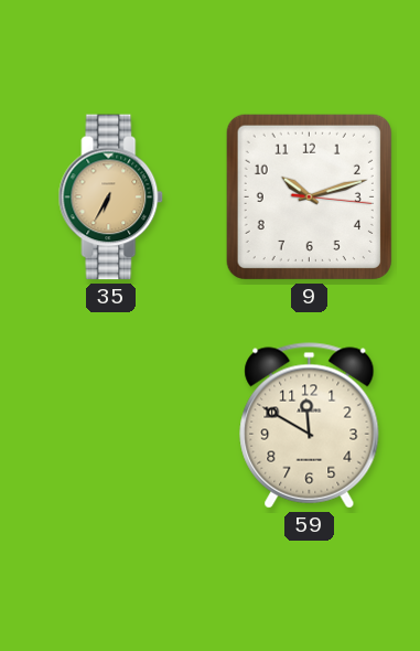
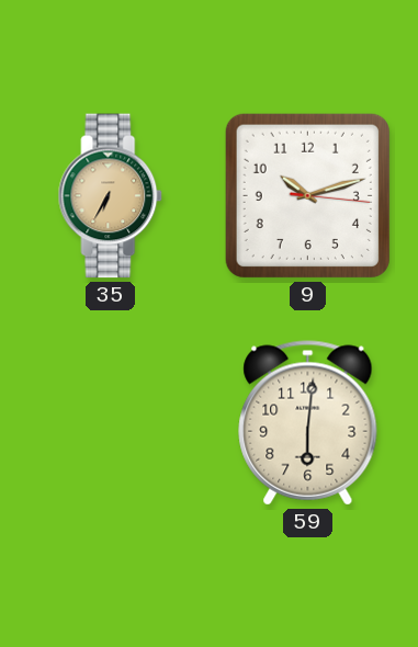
59: 11:50 -> 6:01 (308, 423)
